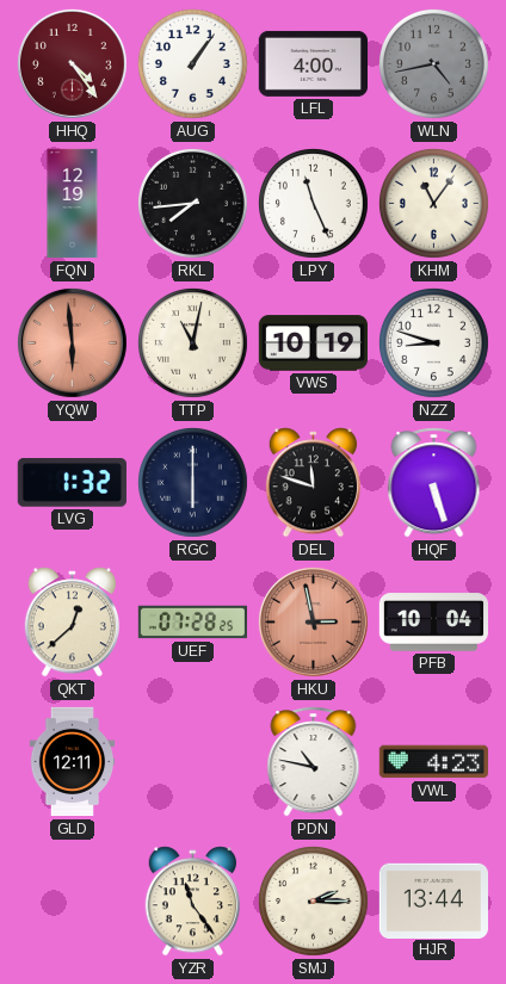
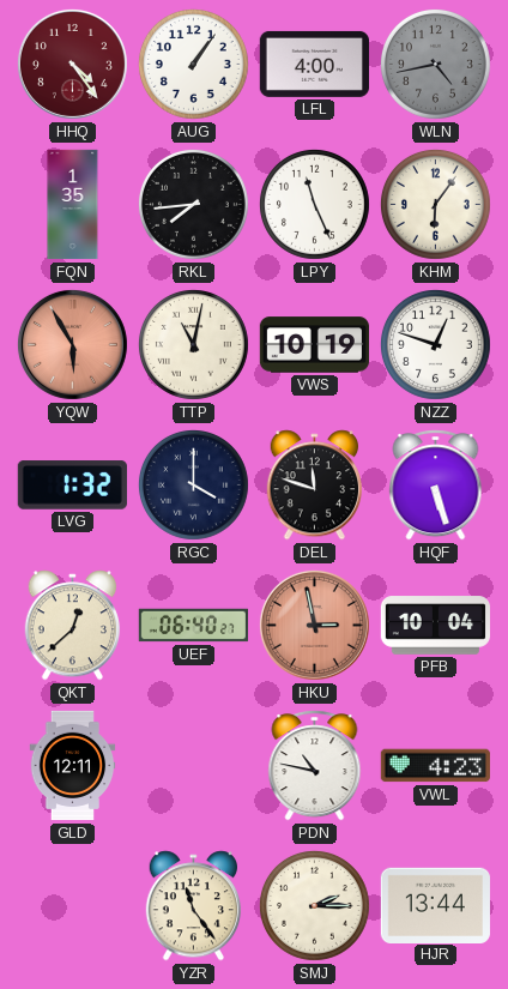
FQN: 12:19 -> 1:35 (73, 205)
KHM: 11:06 -> 6:06 (435, 204)
YQW: 5:59 -> 5:55 (72, 344)
NZZ: 8:48 -> 12:48 (435, 344)
RGC: 6:00 -> 4:00 (193, 484)
UEF: 07:28 -> 06:40 (193, 626)
